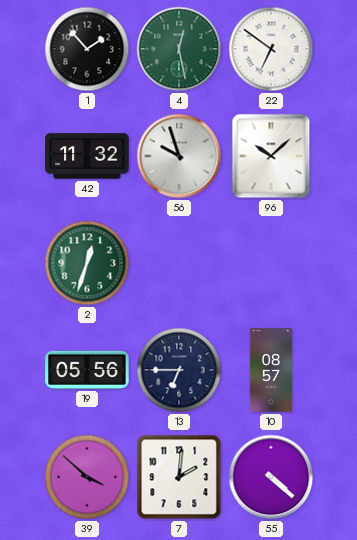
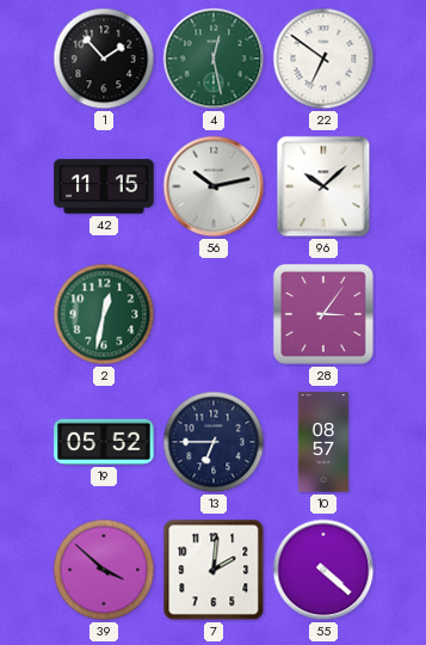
42: 11:32 -> 11:15 (104, 186)
56: 9:57 -> 10:13 (214, 186)
2: 12:33 -> 12:32 (104, 314)
28: none -> 3:06 (323, 314)
19: 05:56 -> 05:52 (104, 442)
